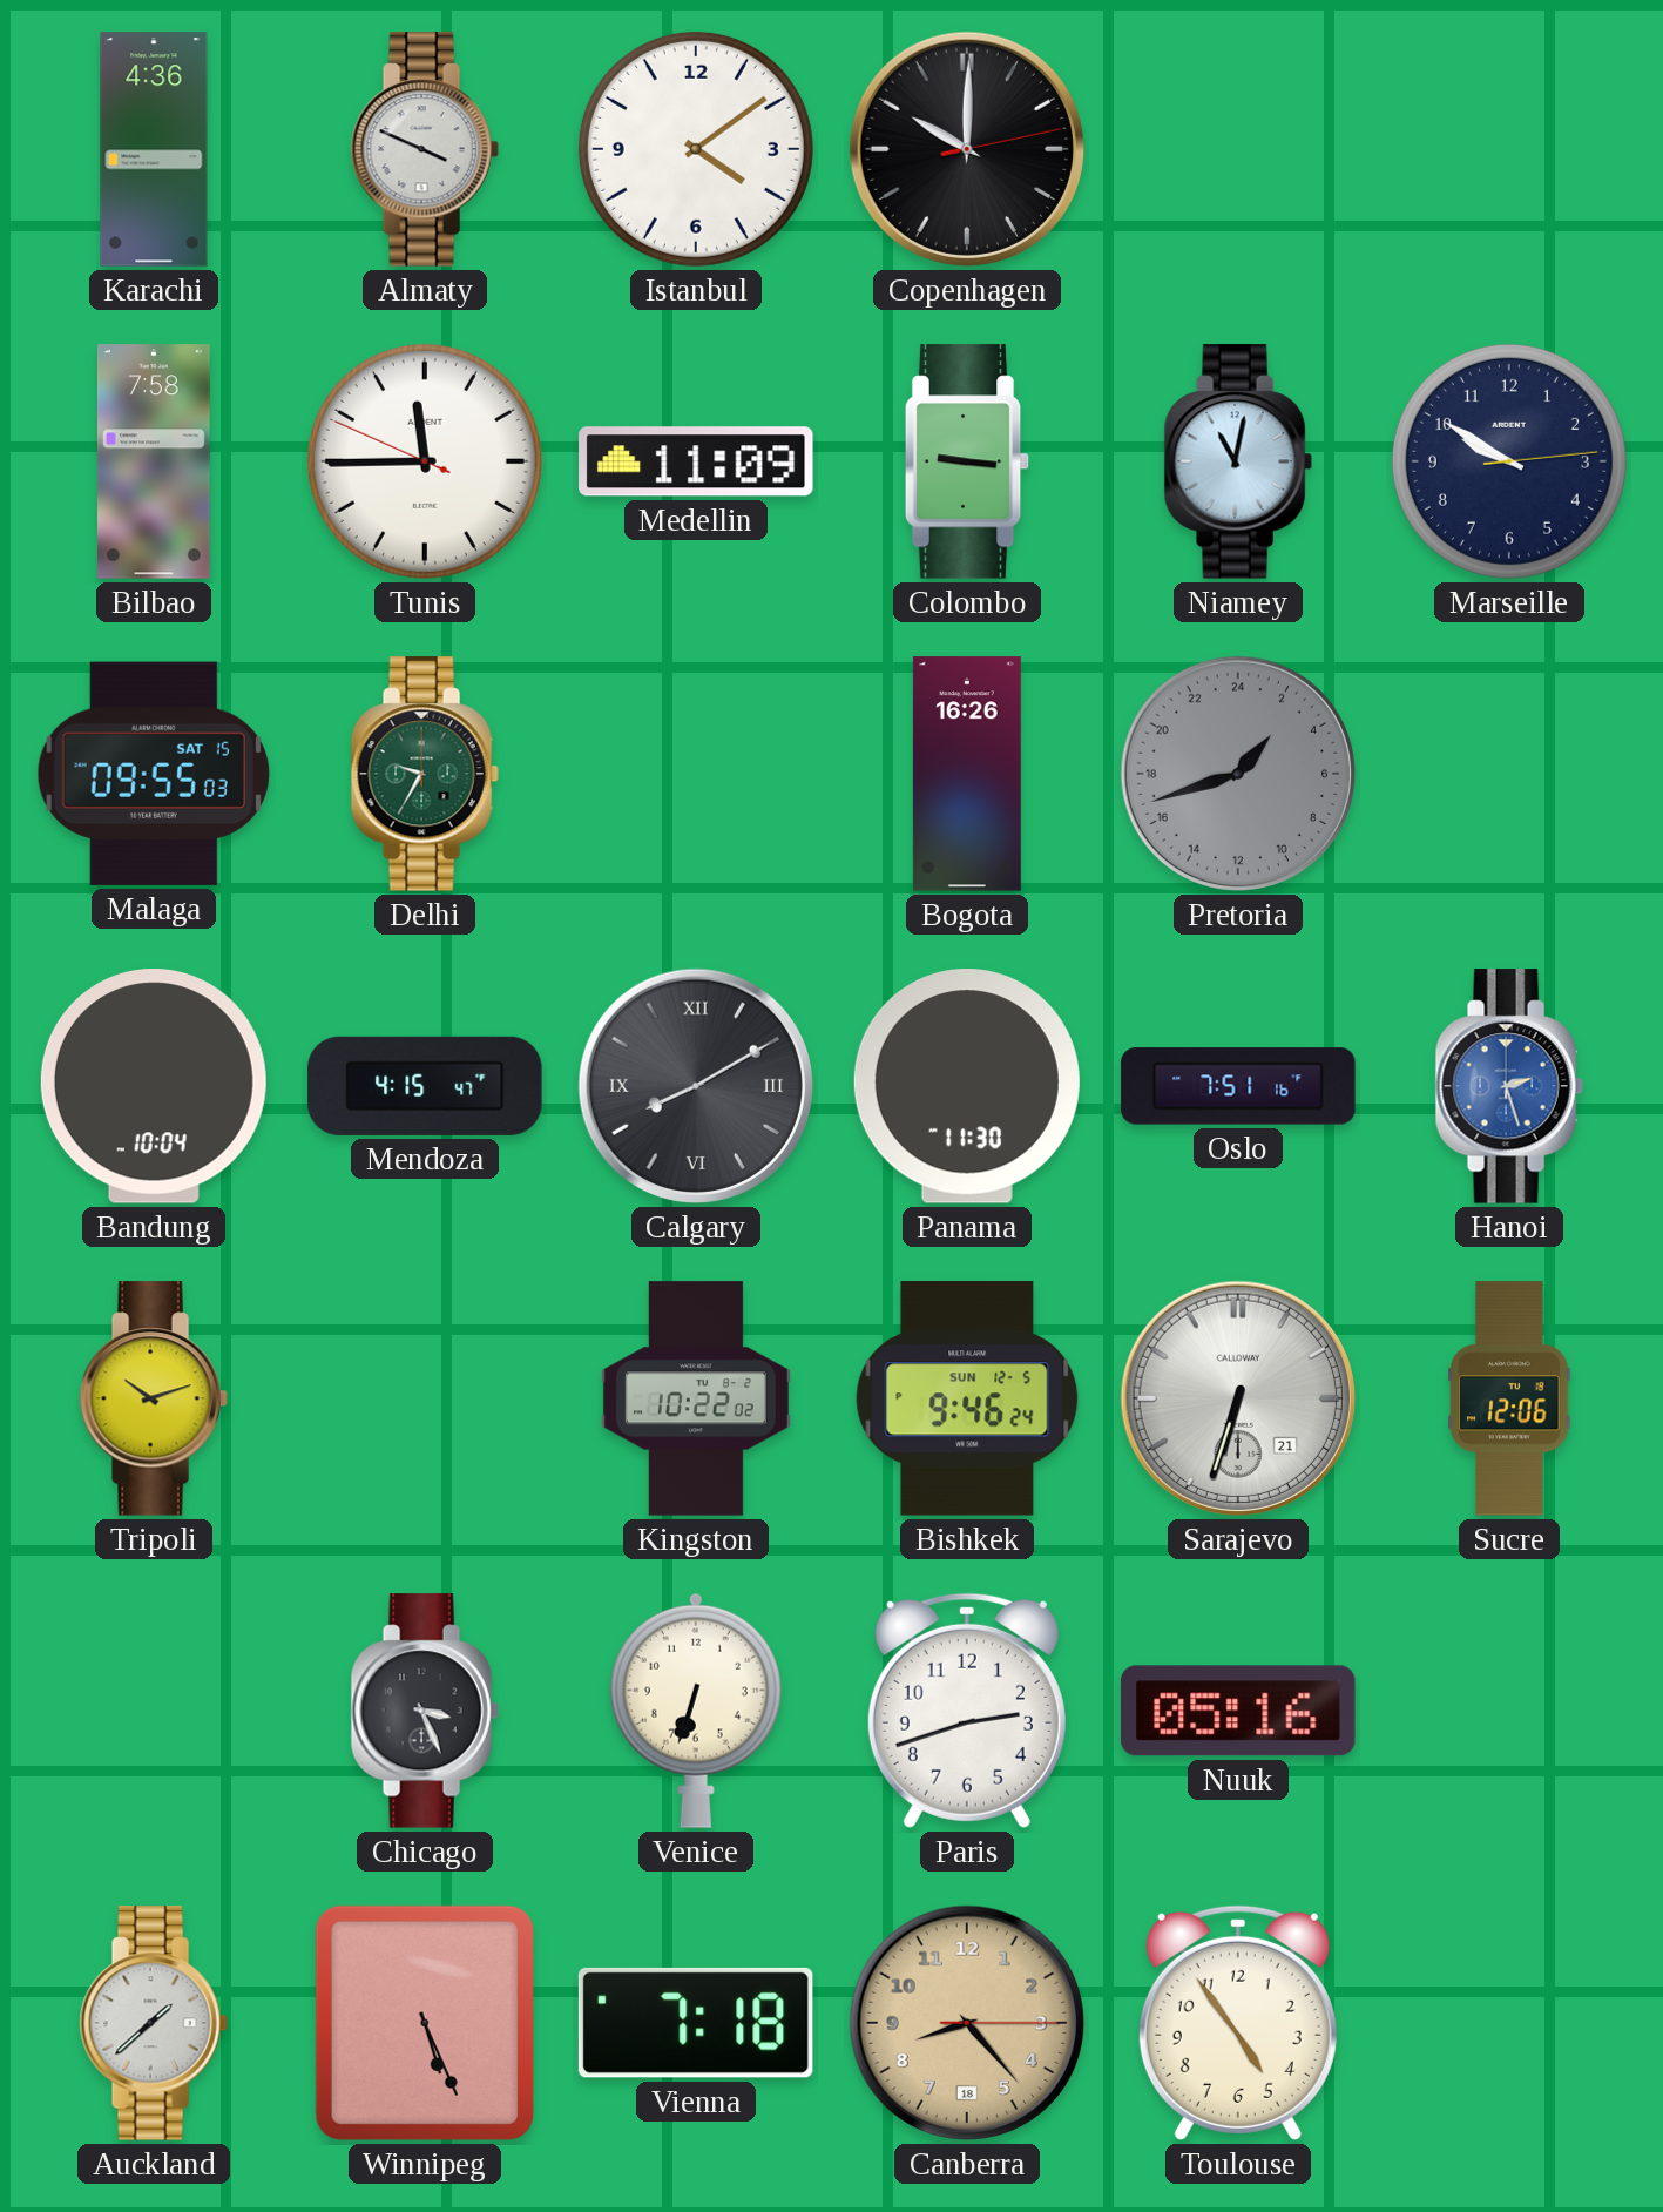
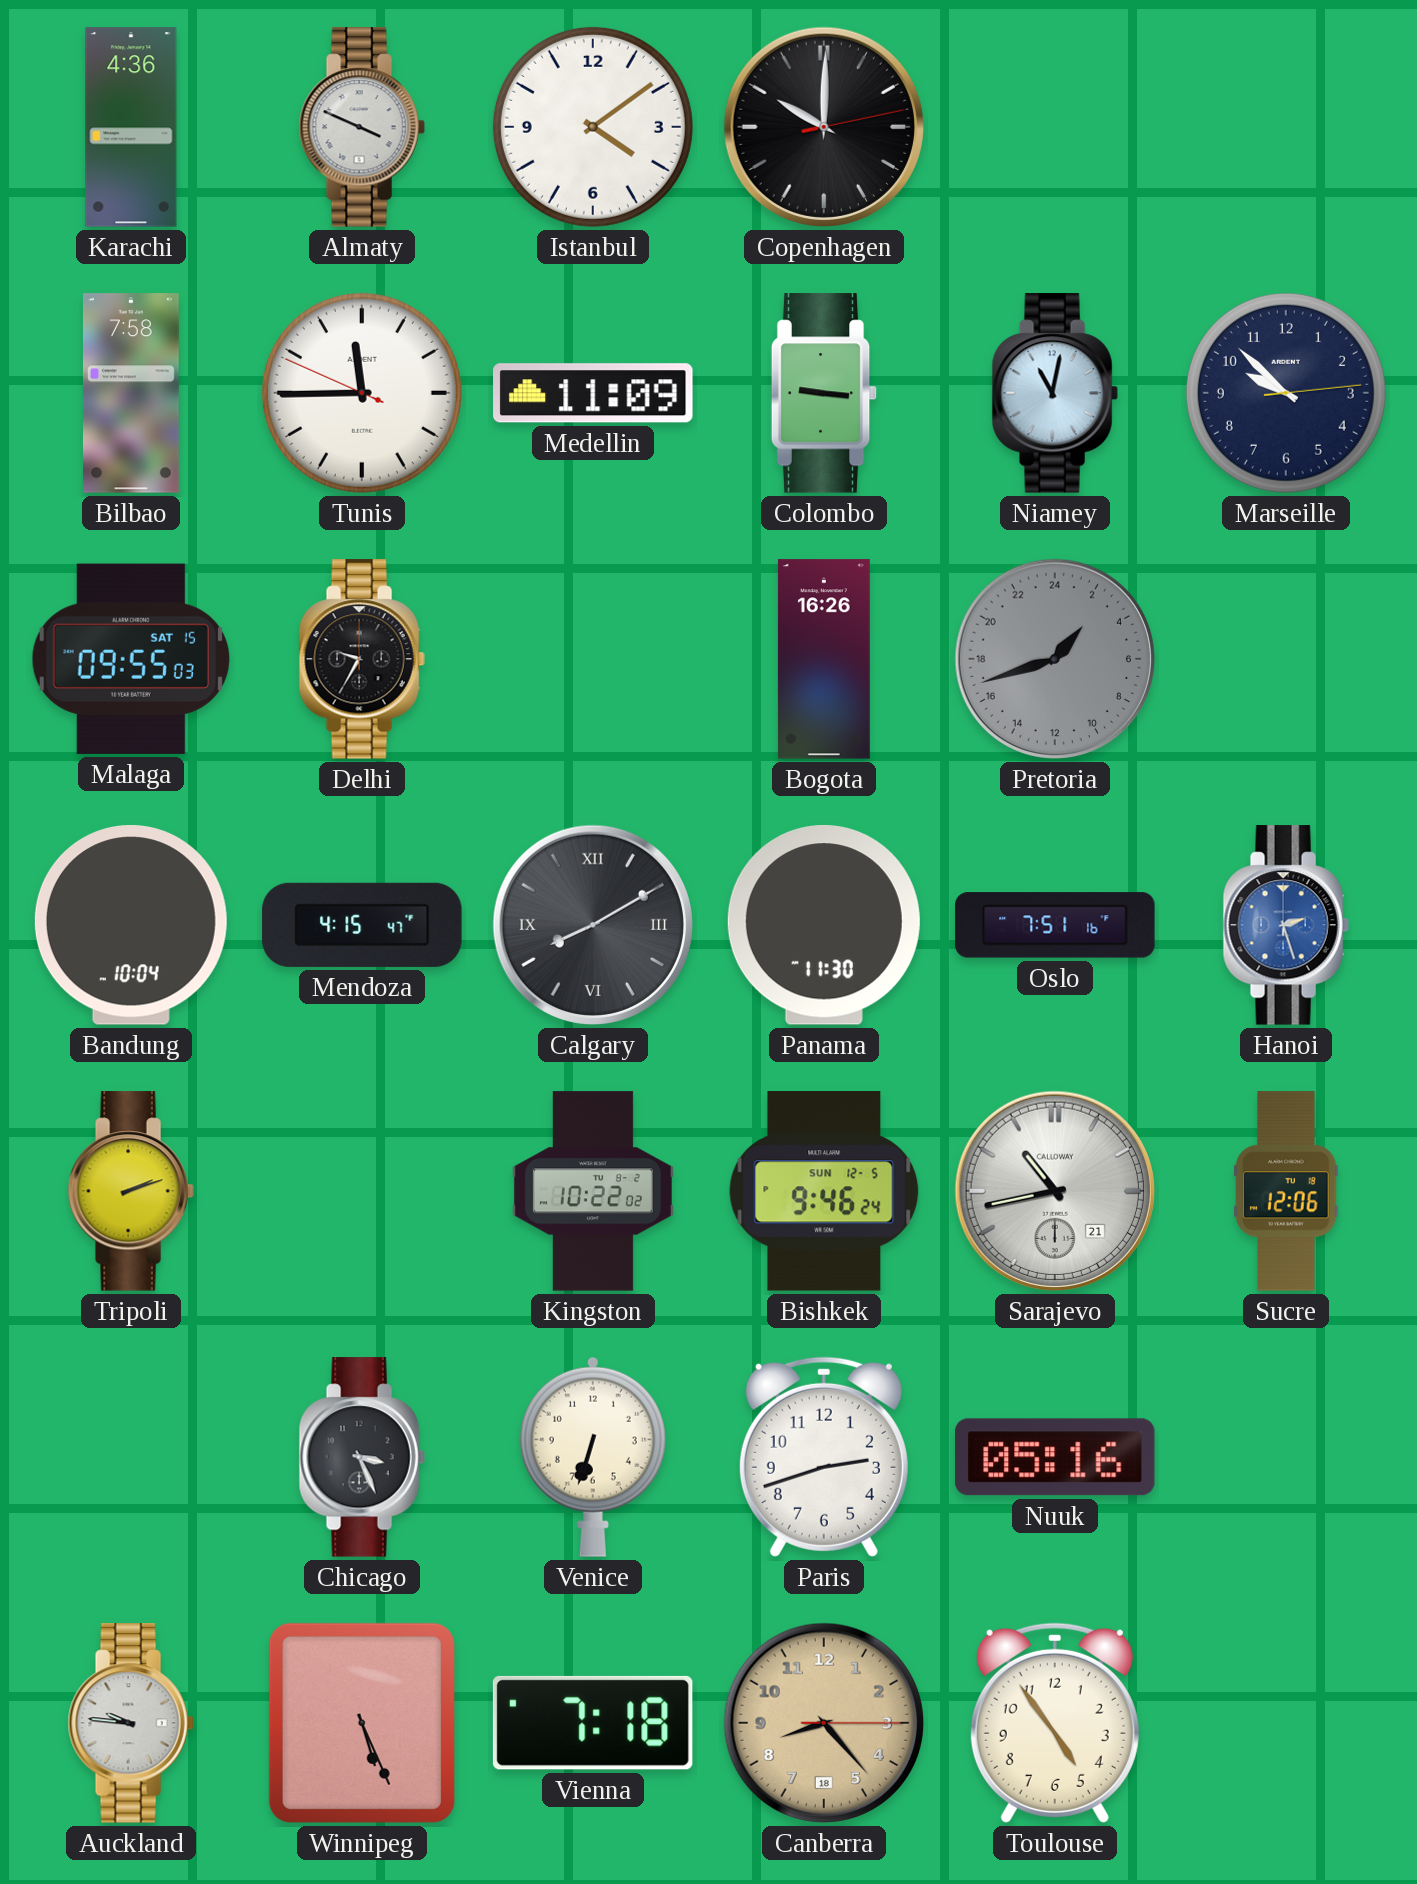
Marseille: 9:50 -> 9:52 (1286, 393)
Delhi dial: green -> black (362, 659)
Tripoli: 10:12 -> 2:12 (131, 1191)
Sarajevo: 6:33 -> 10:43 (1055, 1191)
Auckland: 1:38 -> 9:46 (131, 1723)
